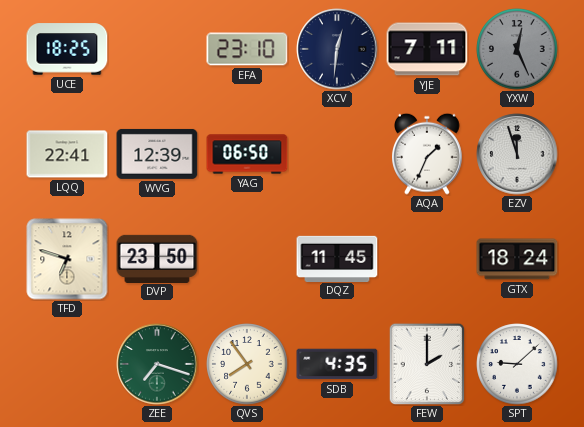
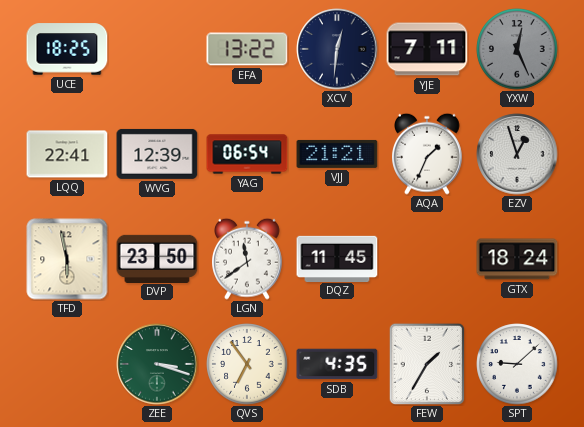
EFA: 23:10 -> 13:22 (247, 49)
YAG: 06:50 -> 06:54 (247, 154)
VJJ: none -> 21:21 (337, 154)
EZV: 11:57 -> 12:57 (517, 154)
TFD: 6:48 -> 5:58 (67, 259)
LGN: none -> 11:39 (248, 259)
ZEE: 7:18 -> 3:18 (157, 364)
QVS: 7:54 -> 6:54 (247, 364)
FEW: 2:00 -> 1:35 (426, 364)
